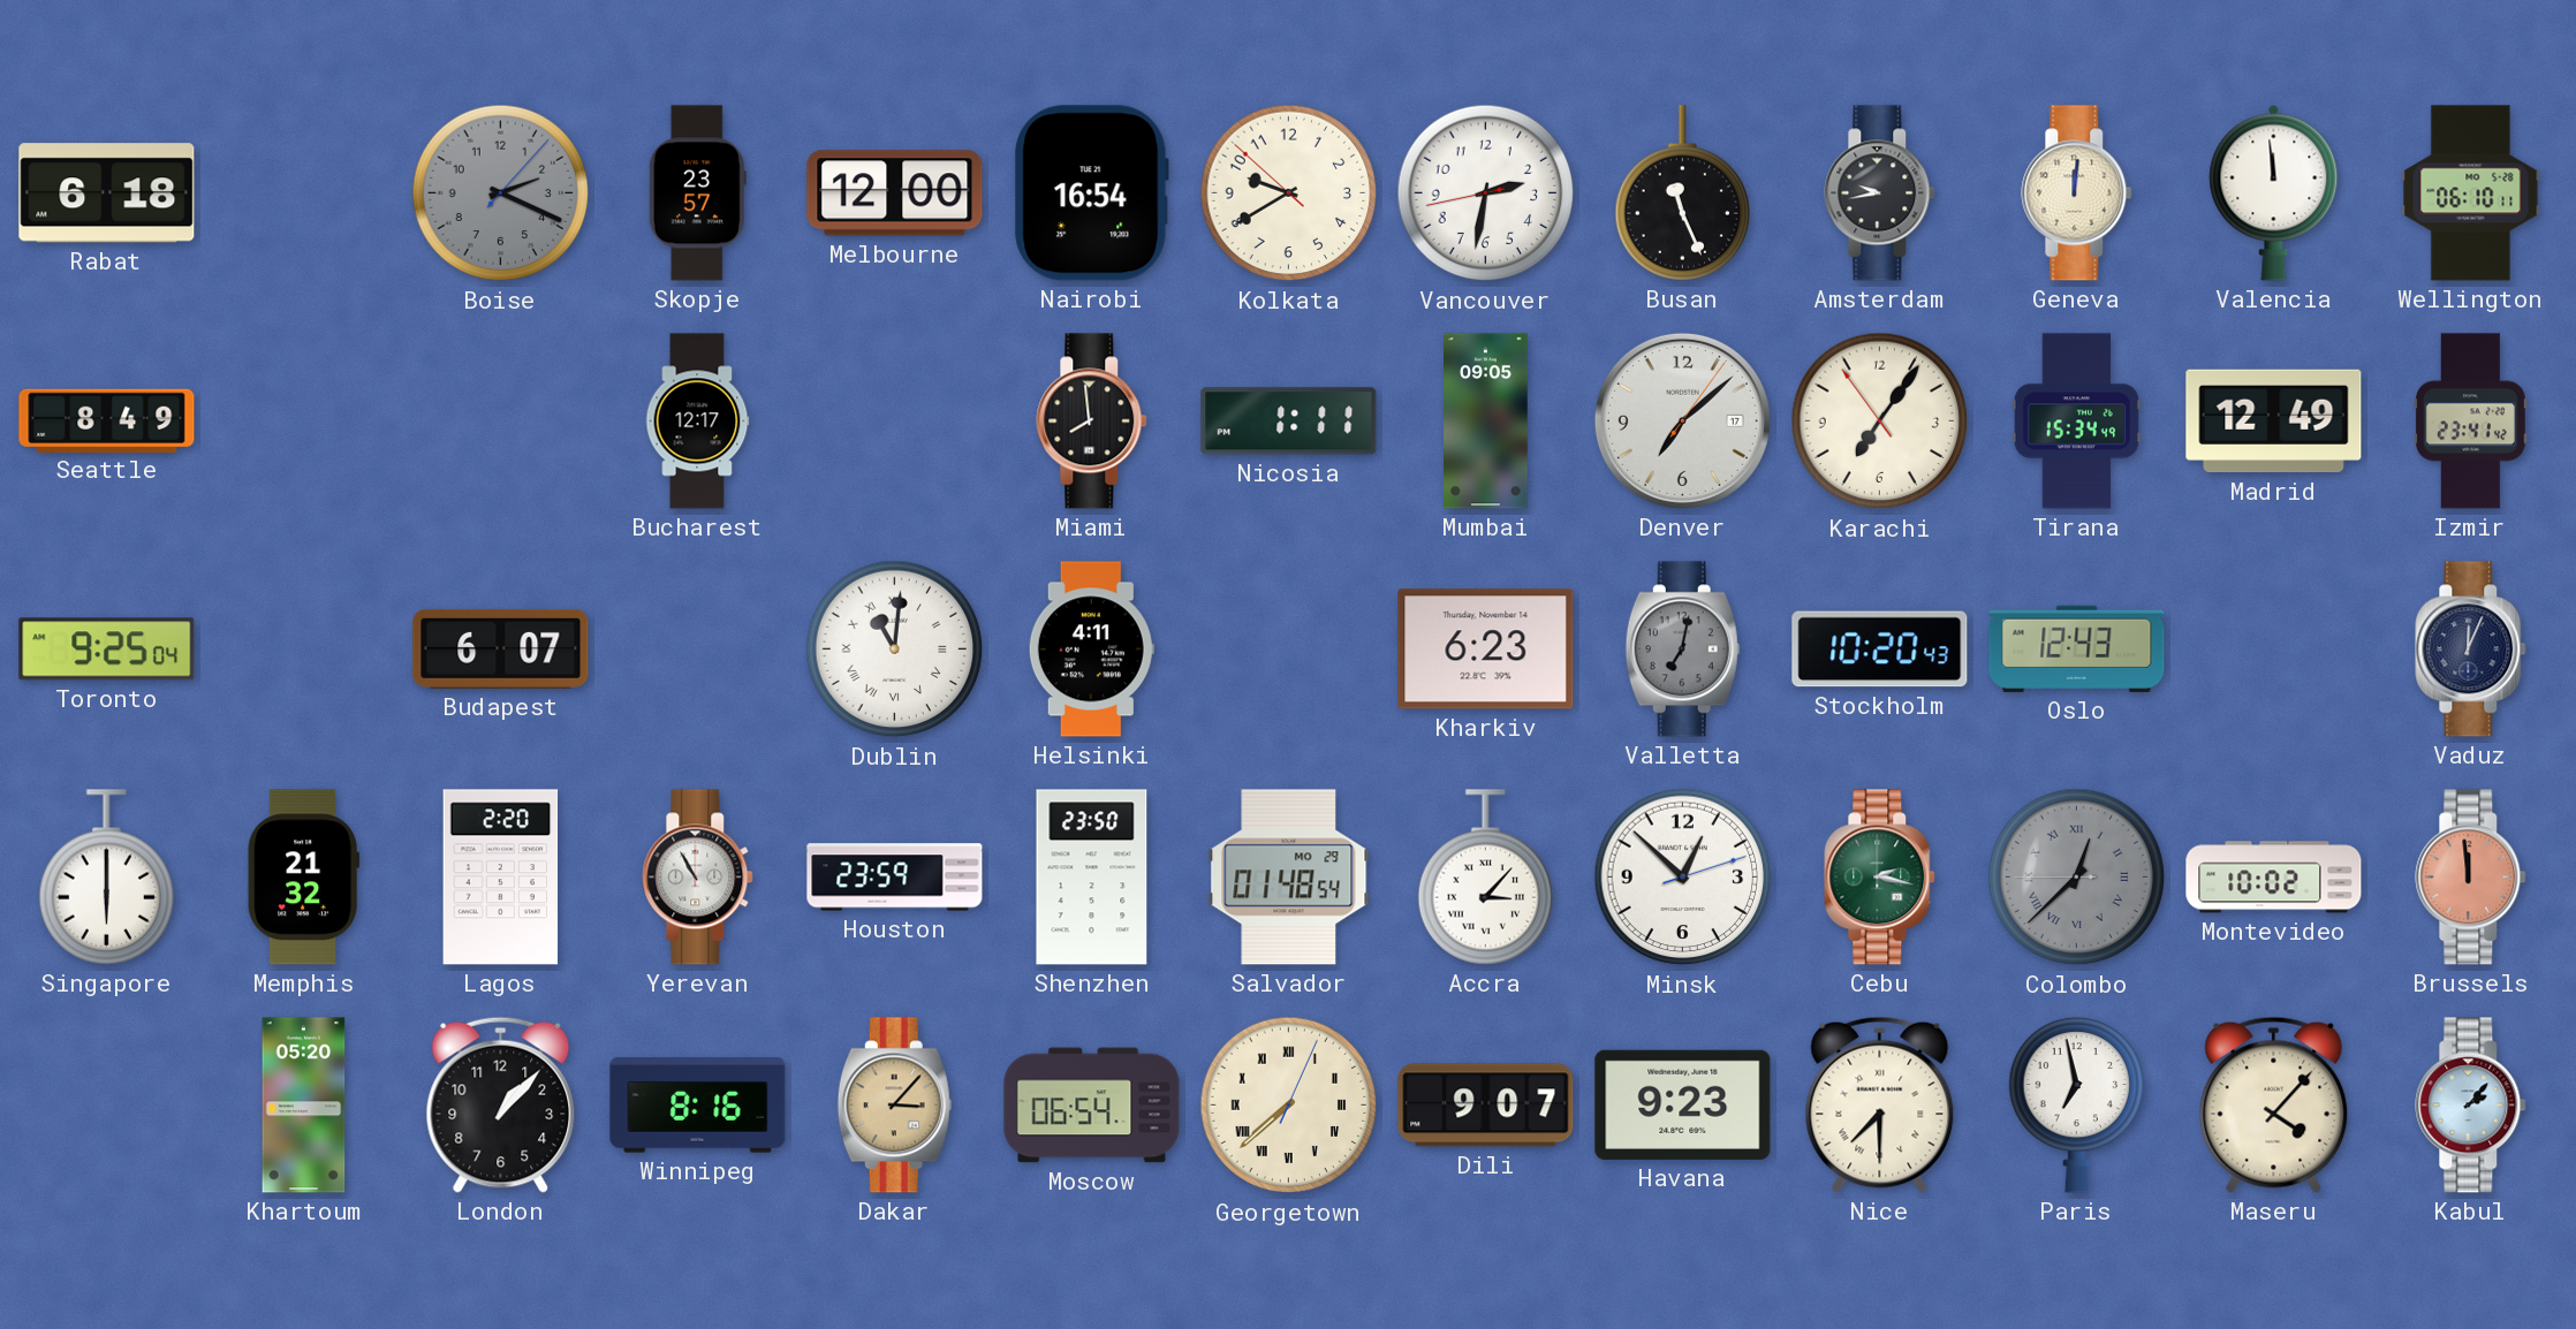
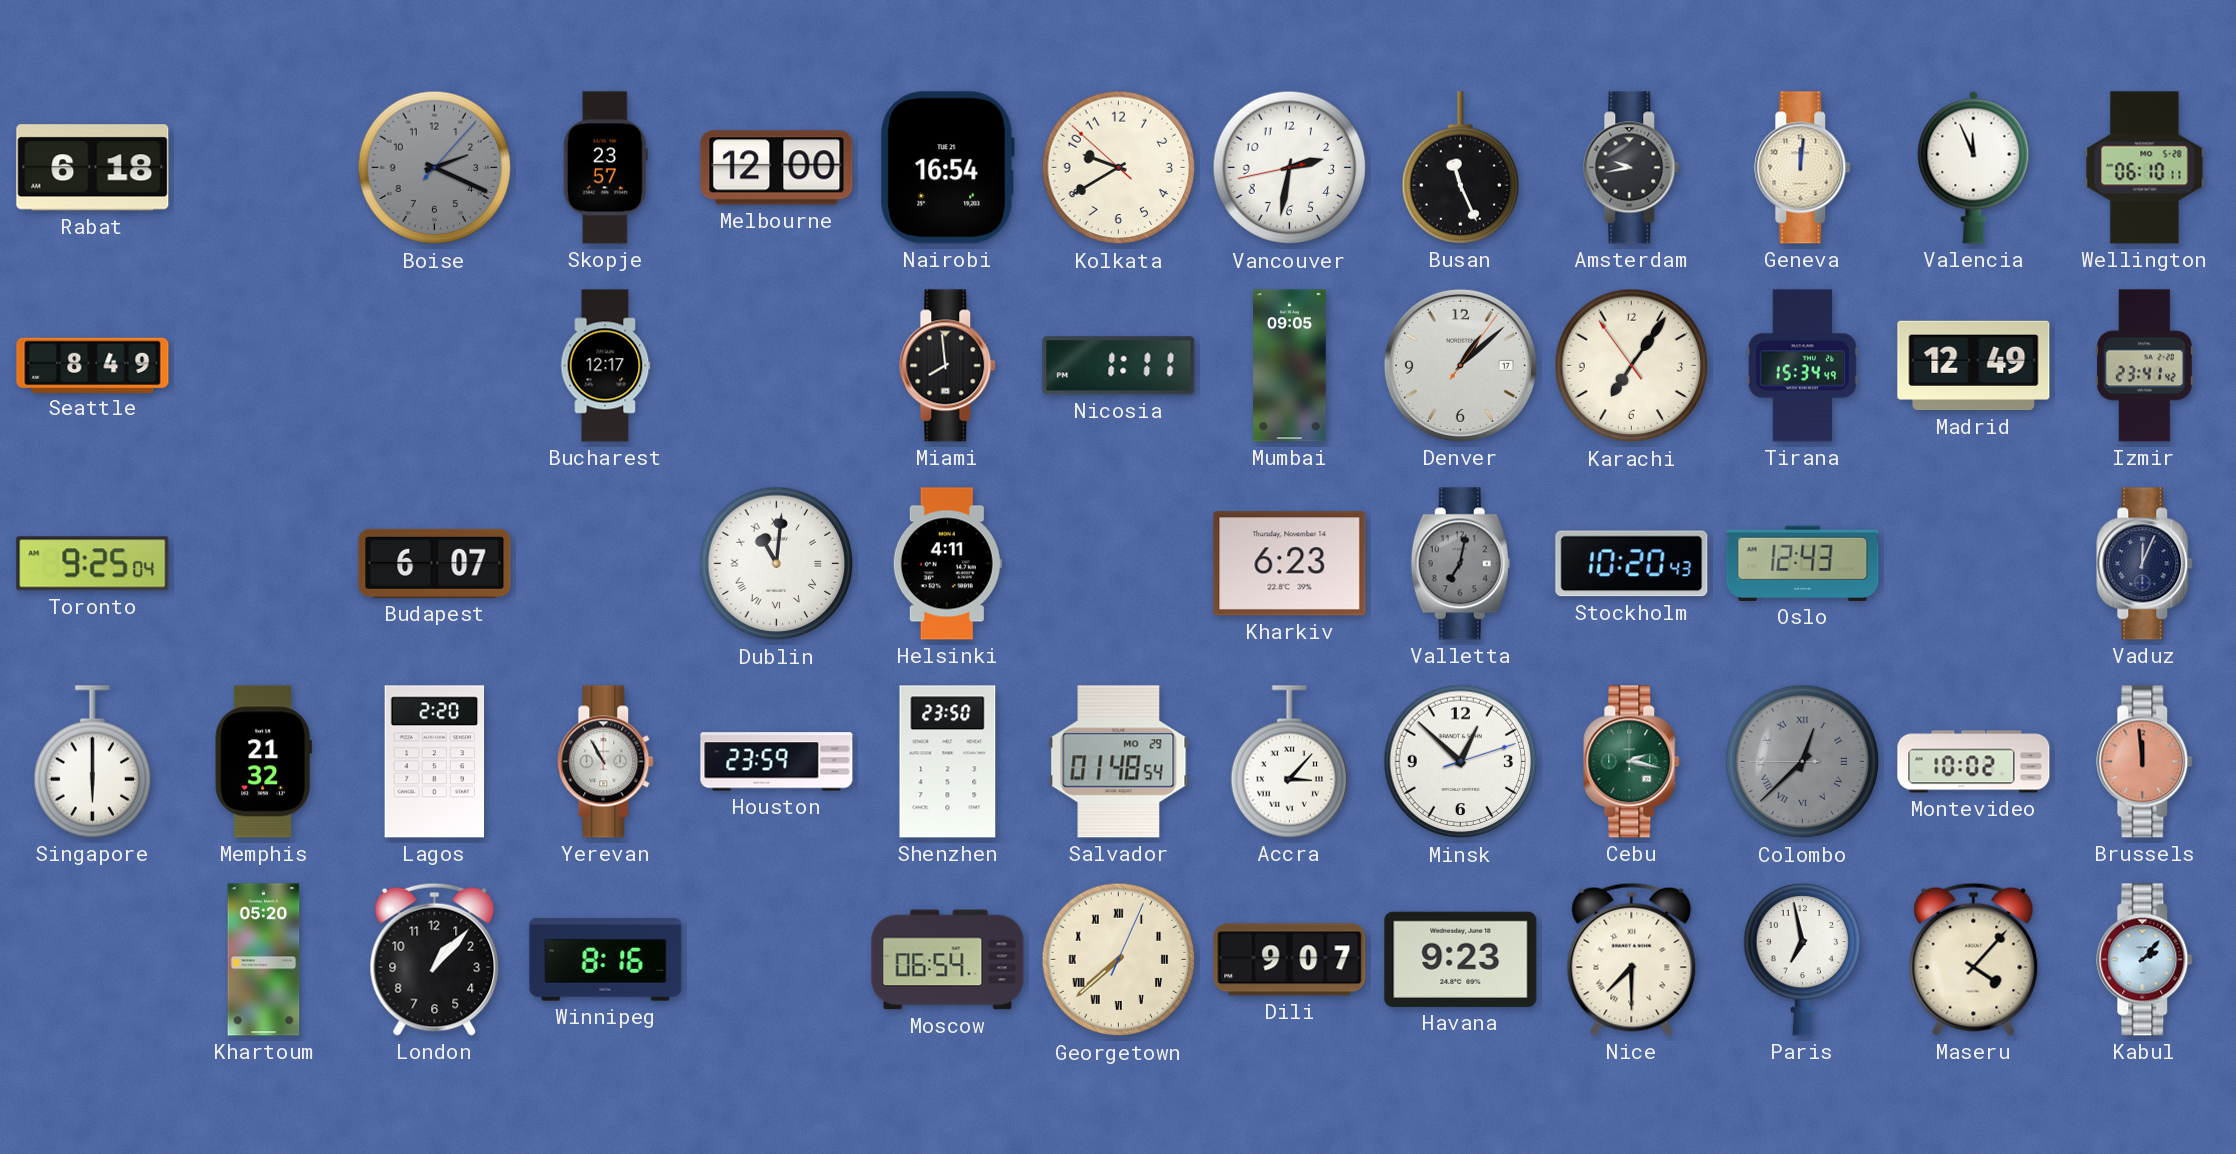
Valencia: 11:59 -> 11:56 (1974, 167)
Denver: 7:08 -> 1:08 (1460, 365)
Dakar: 3:07 -> none (894, 1106)
